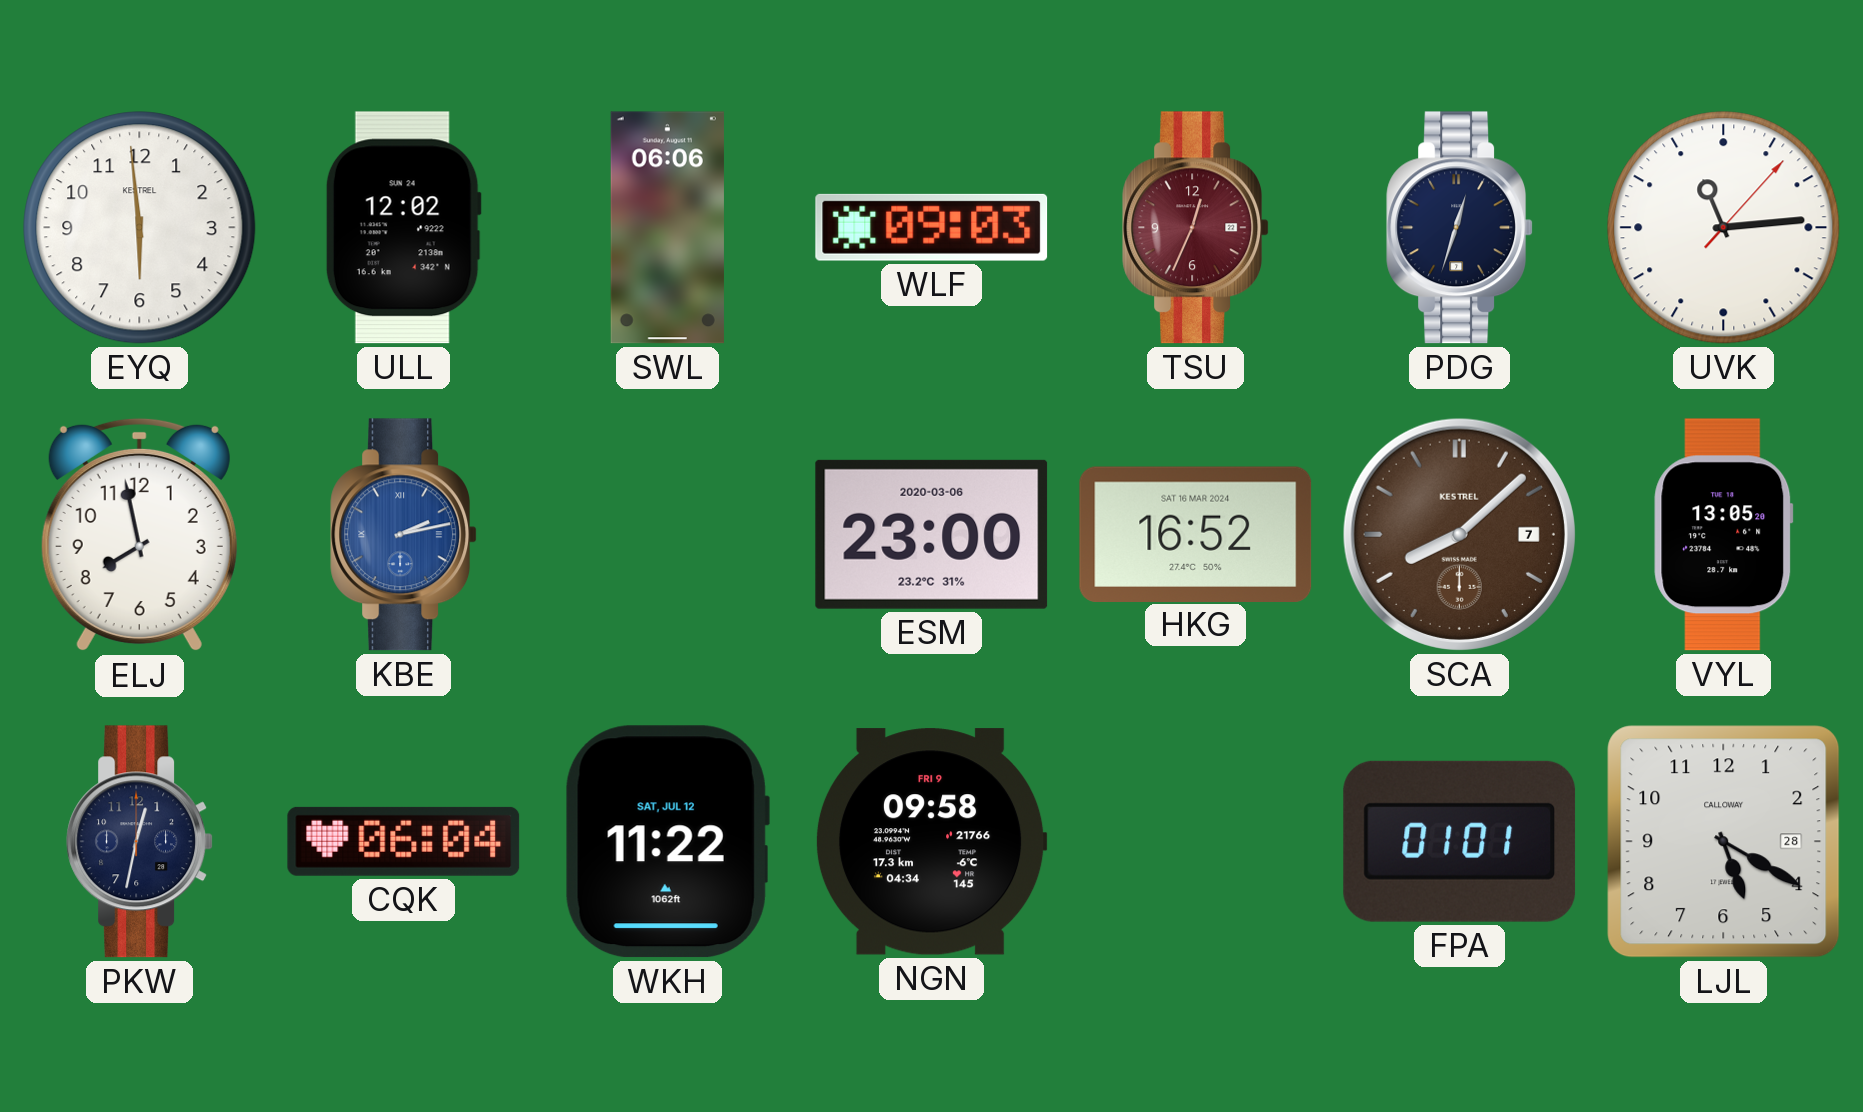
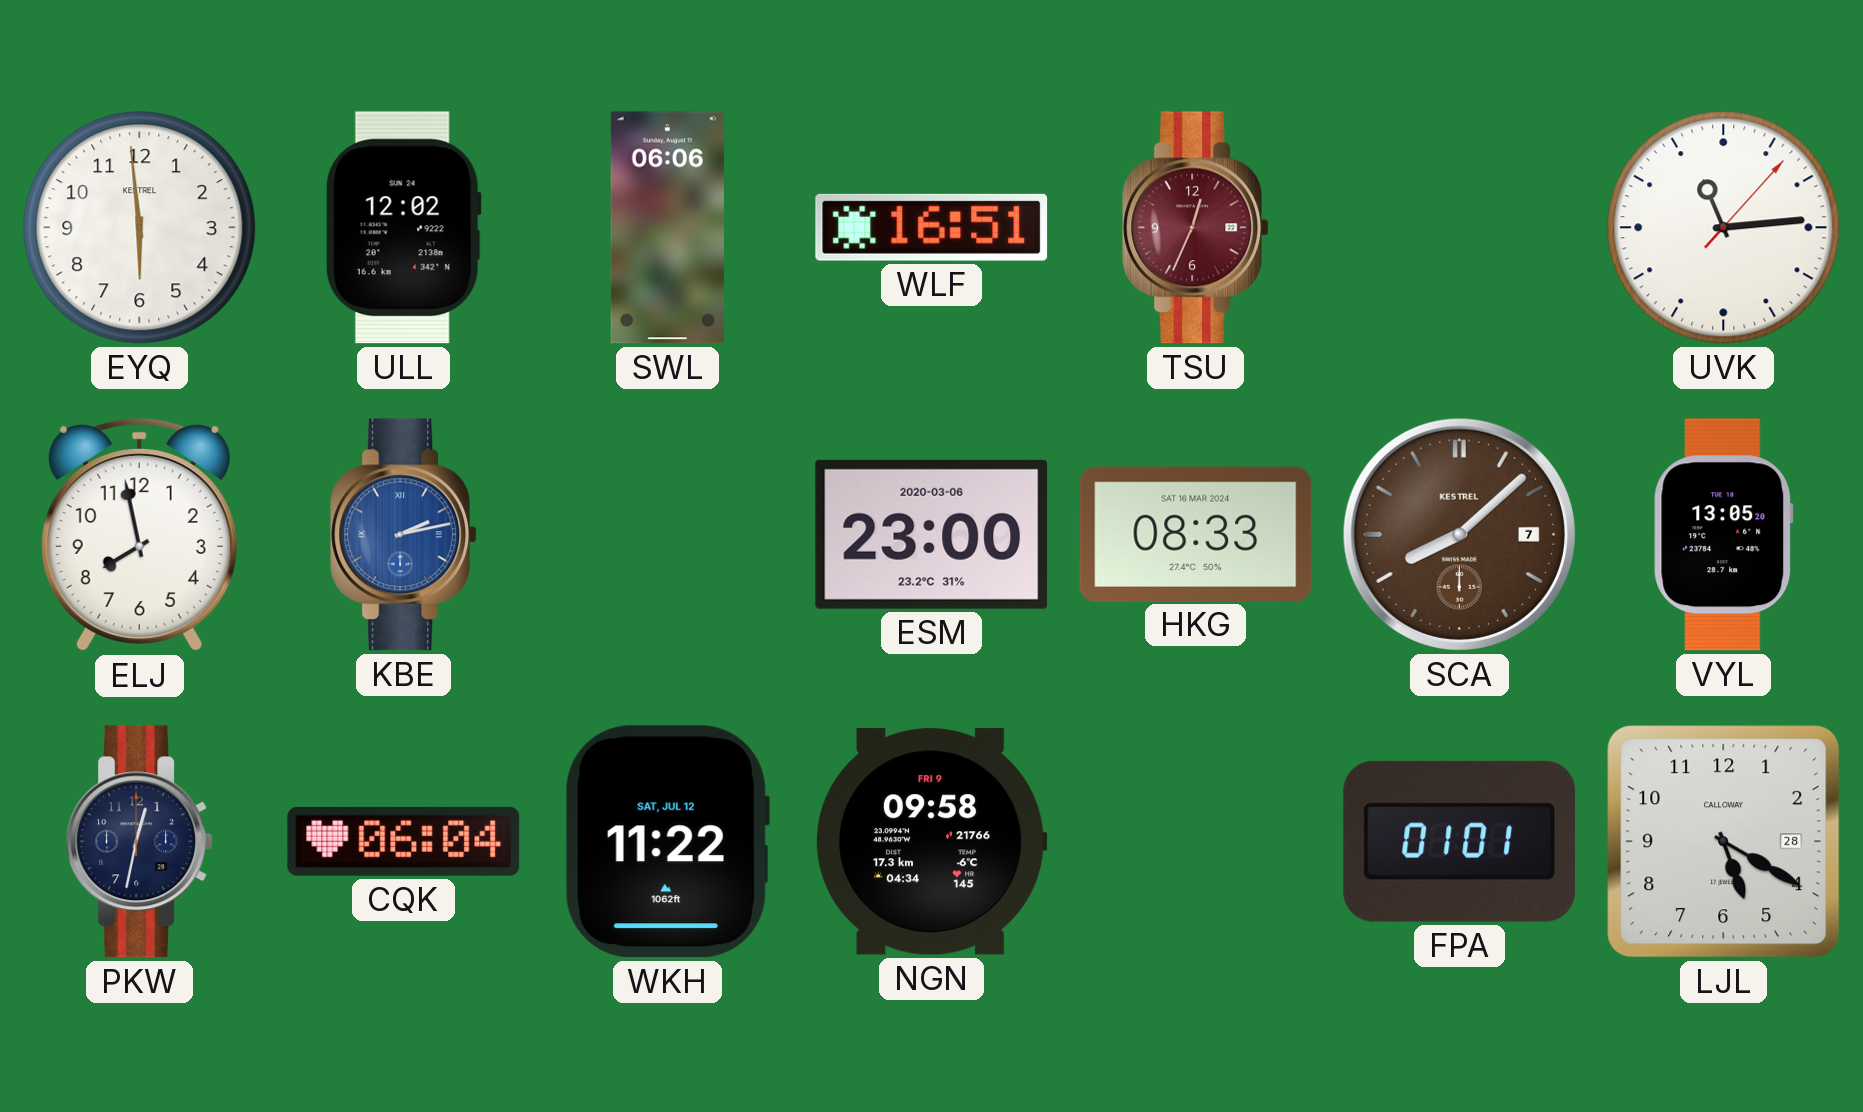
WLF: 09:03 -> 16:51 (932, 227)
PDG: 12:33 -> none (1460, 228)
HKG: 16:52 -> 08:33 (1196, 534)
